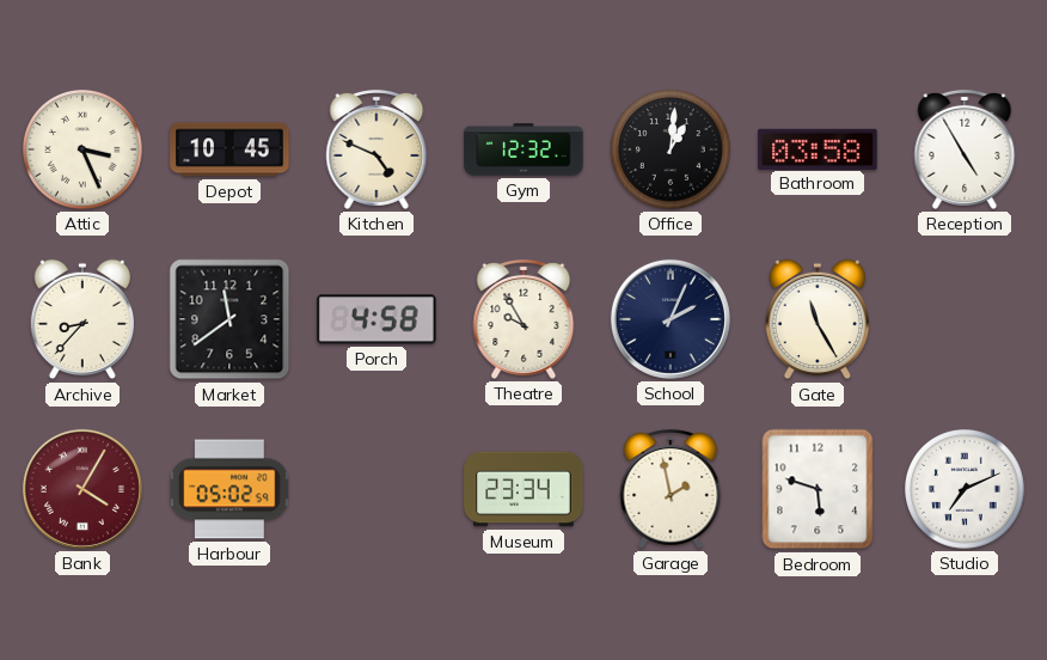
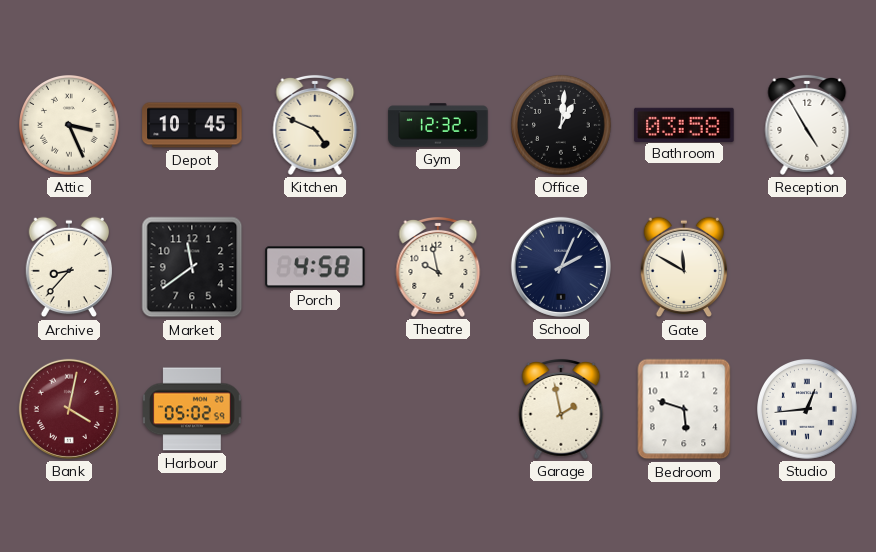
Theatre: 9:55 -> 9:58 (438, 267)
Gate: 11:25 -> 11:50 (683, 267)
Bank: 4:05 -> 4:02 (69, 409)
Museum: 23:34 -> none (523, 489)
Studio: 7:11 -> 12:44 (808, 410)
